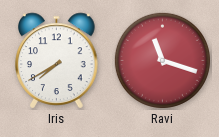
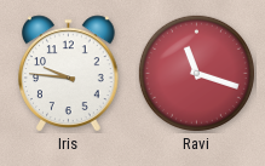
Iris: 7:40 -> 9:46 (69, 74)
